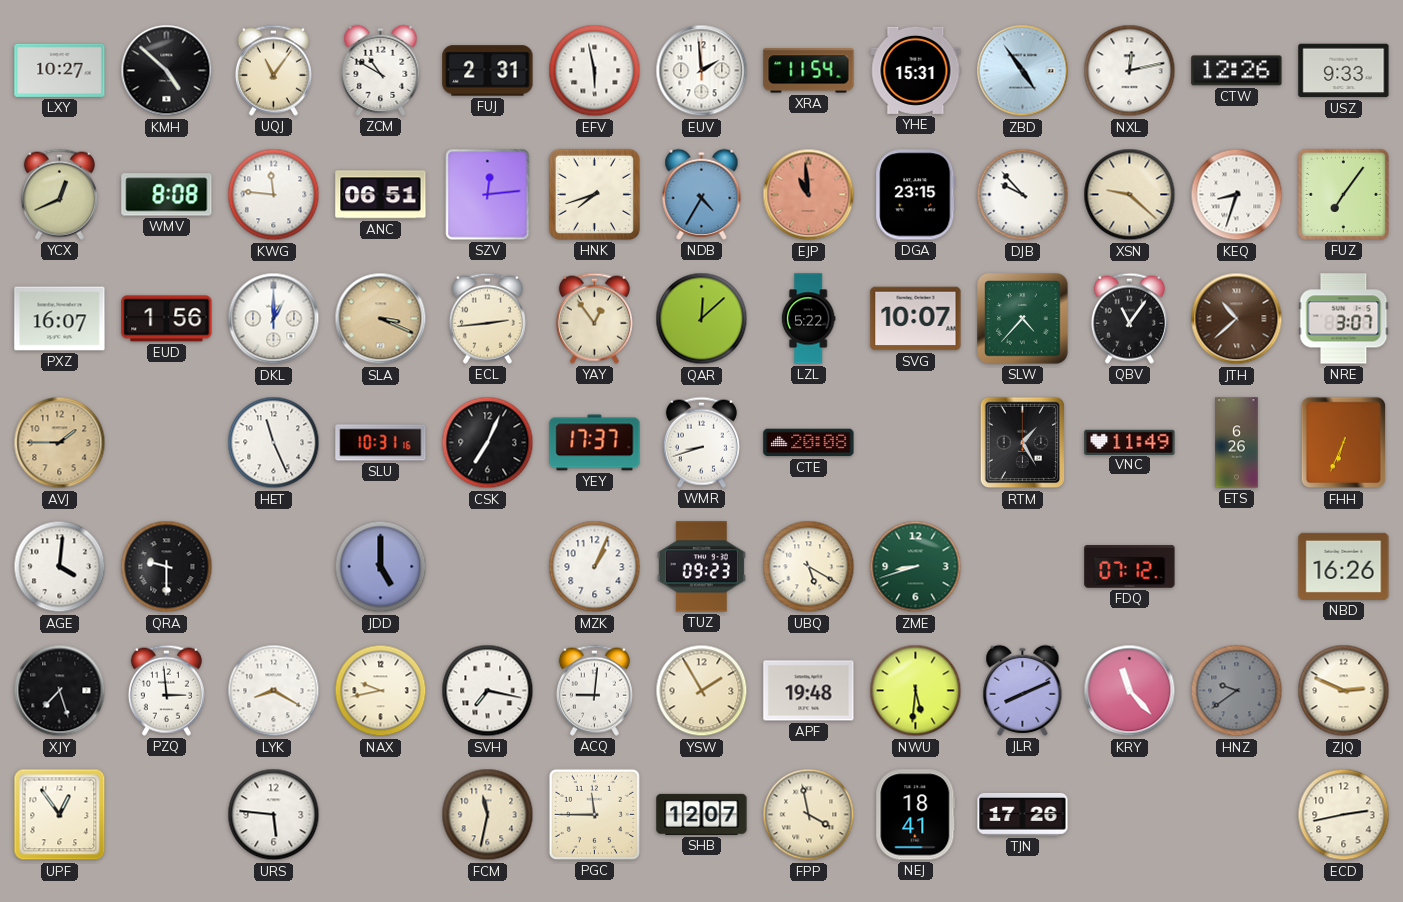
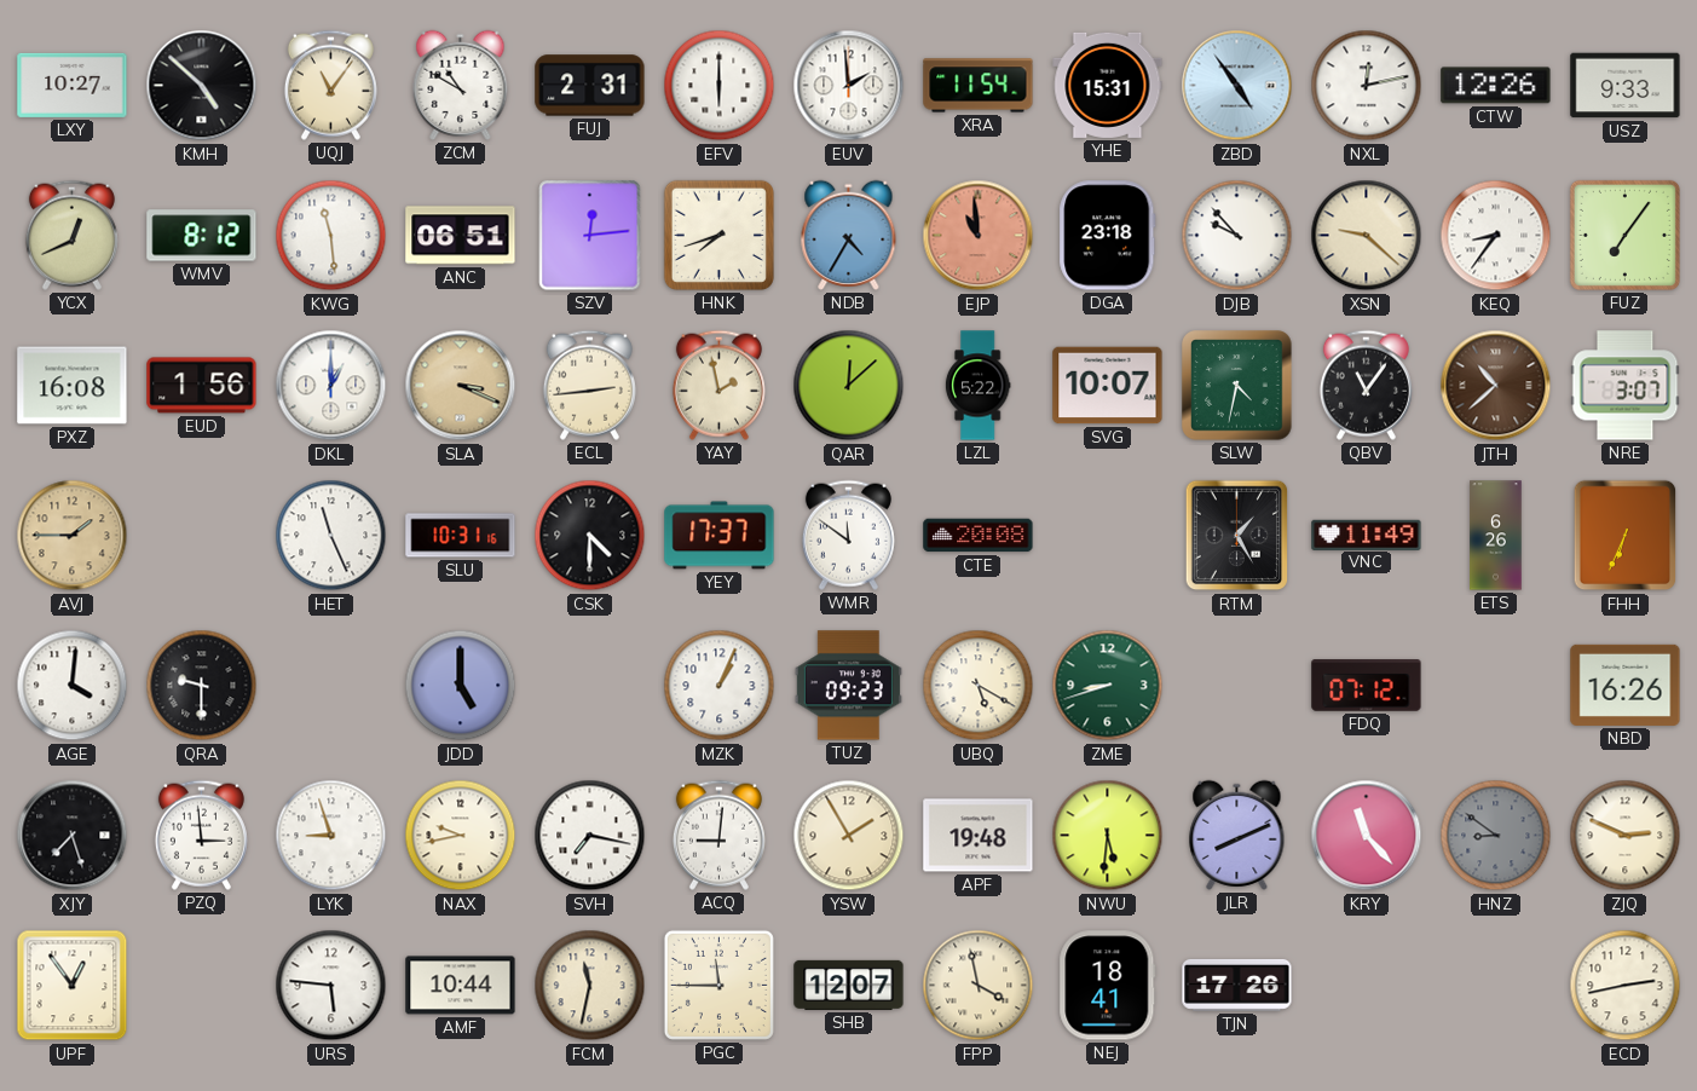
EFV: 5:58 -> 6:00 (720, 86)
WMV: 8:08 -> 8:12 (202, 236)
KWG: 11:46 -> 11:29 (331, 236)
DGA: 23:15 -> 23:18 (1108, 236)
KEQ: 8:33 -> 8:36 (1496, 236)
PXZ: 16:07 -> 16:08 (73, 386)
YAY: 12:54 -> 1:58 (718, 385)
SLW: 4:37 -> 4:32 (1237, 386)
CSK: 7:04 -> 4:30 (590, 536)
WMR: 8:42 -> 11:51 (848, 535)
LYK: 8:20 -> 8:57 (331, 836)
HNZ: 9:39 -> 8:51 (1496, 836)
AMF: none -> 10:44 (461, 986)
